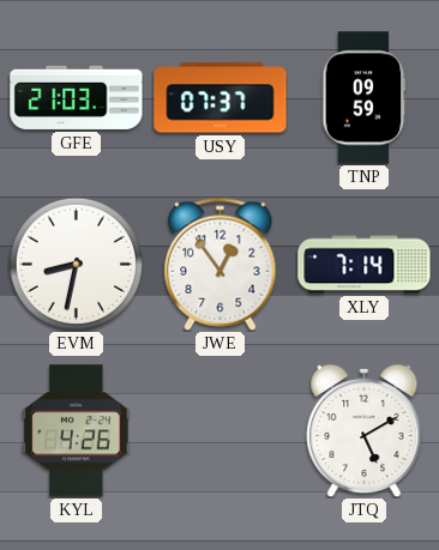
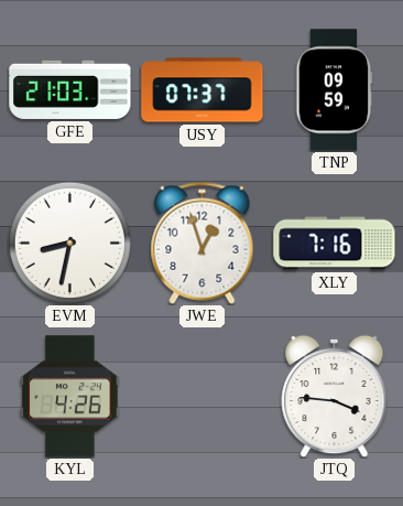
JWE: 12:54 -> 12:57 (203, 243)
XLY: 7:14 -> 7:16 (335, 244)
JTQ: 5:10 -> 3:46 (335, 396)
